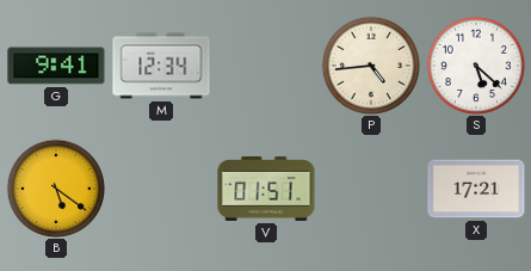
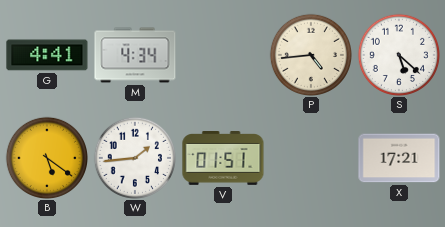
G: 9:41 -> 4:41 (47, 55)
M: 12:34 -> 4:34 (135, 55)
W: none -> 1:44 (134, 157)
